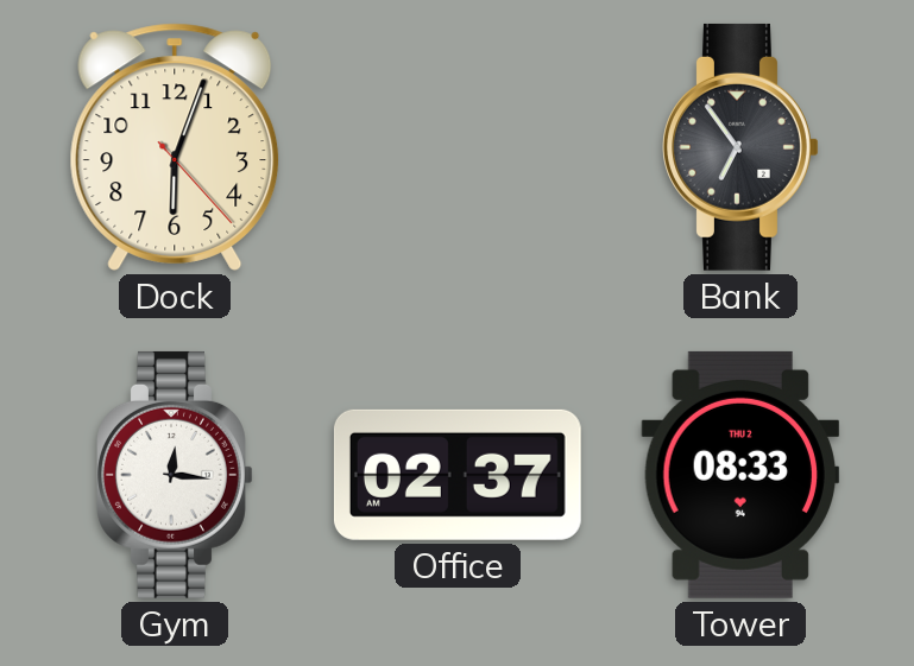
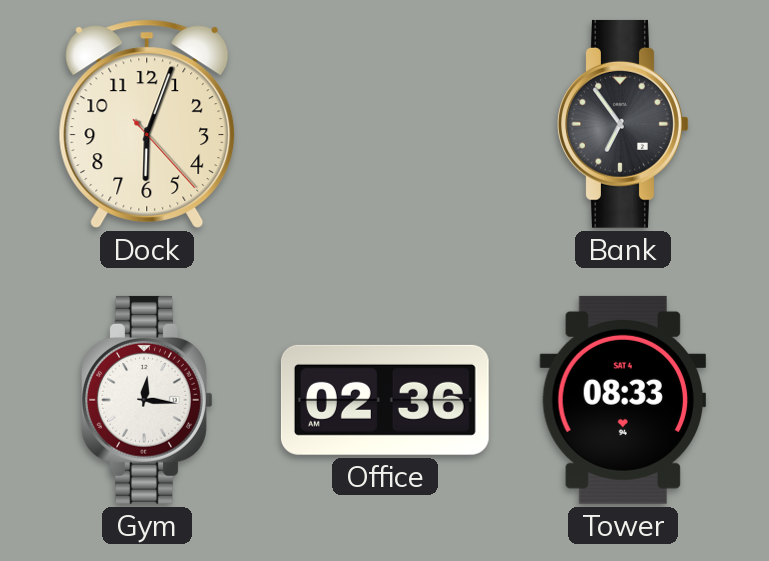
Office: 02:37 -> 02:36 (385, 400)
Tower date: THU 2 -> SAT 4 (623, 400)
